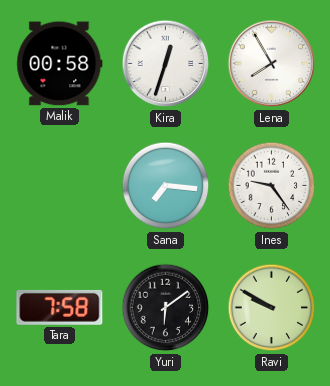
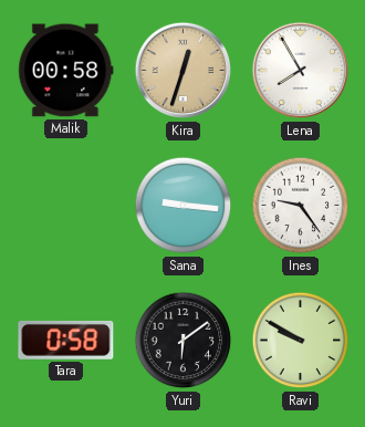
Kira dial: white -> champagne (184, 71)
Sana: 7:16 -> 9:16 (184, 206)
Tara: 7:58 -> 0:58 (66, 340)
